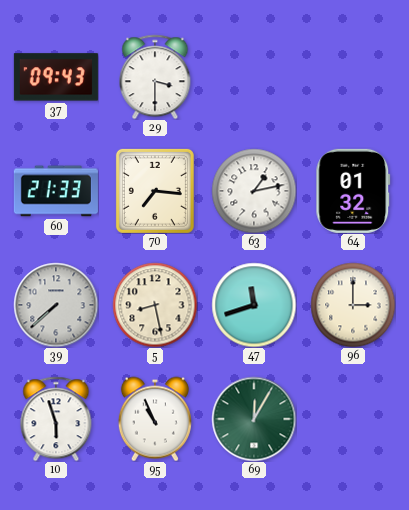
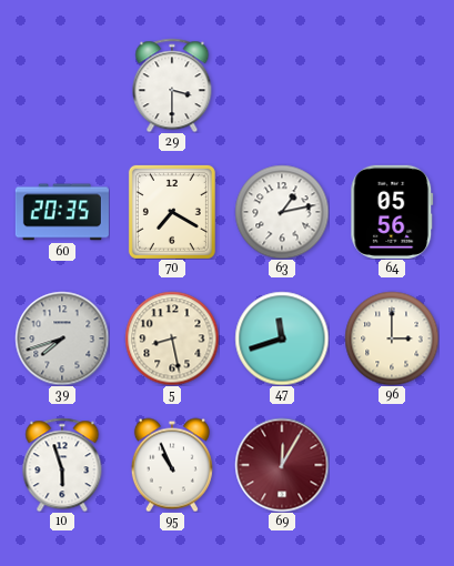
37: 09:43 -> none (56, 77)
60: 21:33 -> 20:35 (62, 212)
70: 7:16 -> 7:20 (172, 212)
64: 01:32 -> 05:56 (392, 212)
39: 7:38 -> 7:42 (62, 338)
69 dial: green -> burgundy (282, 465)
